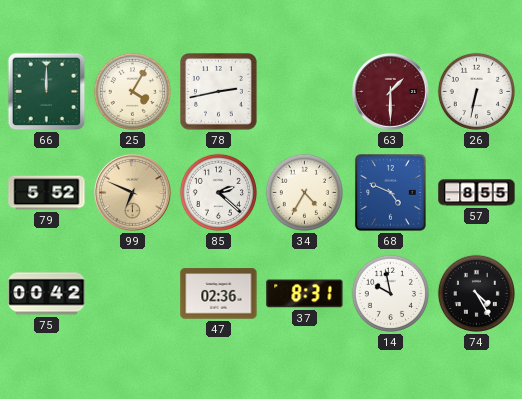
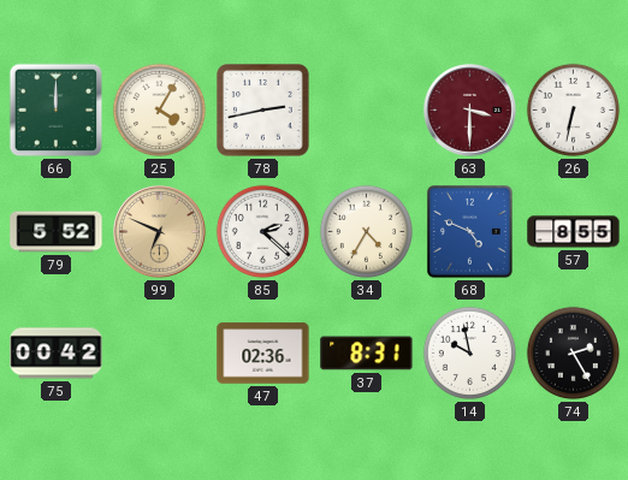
63: 1:30 -> 3:30 (470, 111)
74: 4:25 -> 2:25 (573, 352)
